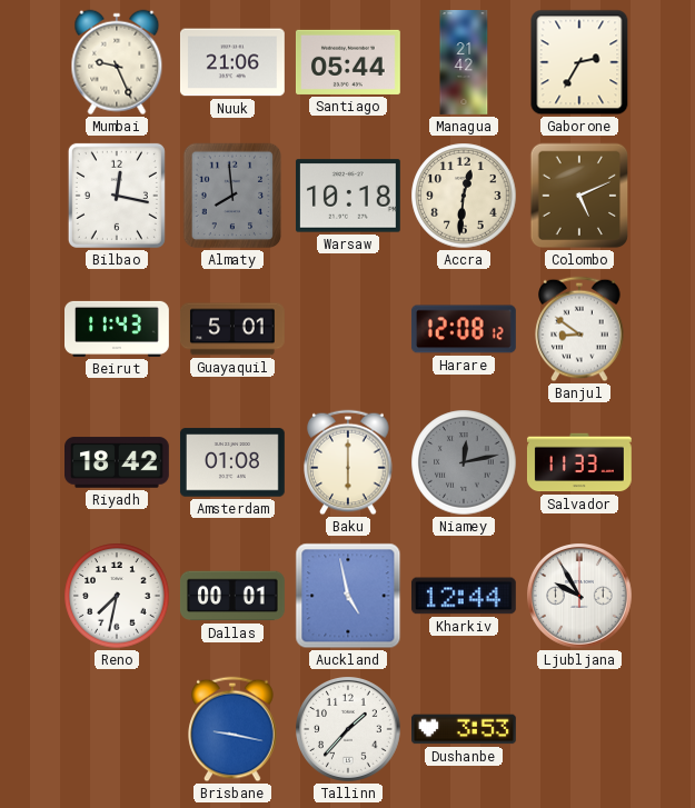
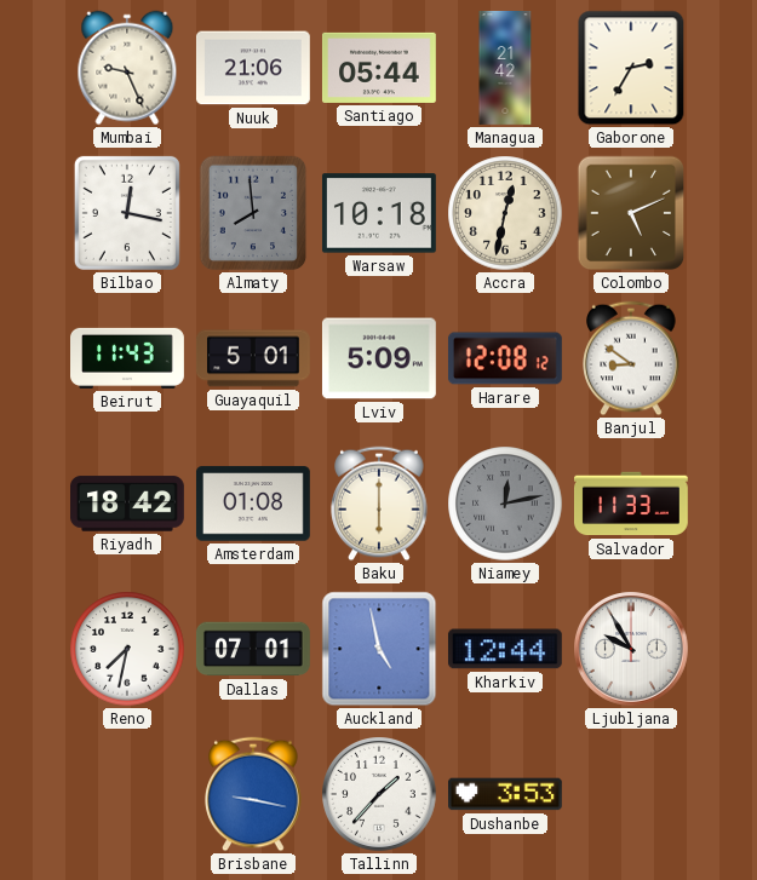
Accra: 12:31 -> 12:32 (505, 213)
Lviv: none -> 5:09 (379, 358)
Dallas: 00:01 -> 07:01 (253, 649)
